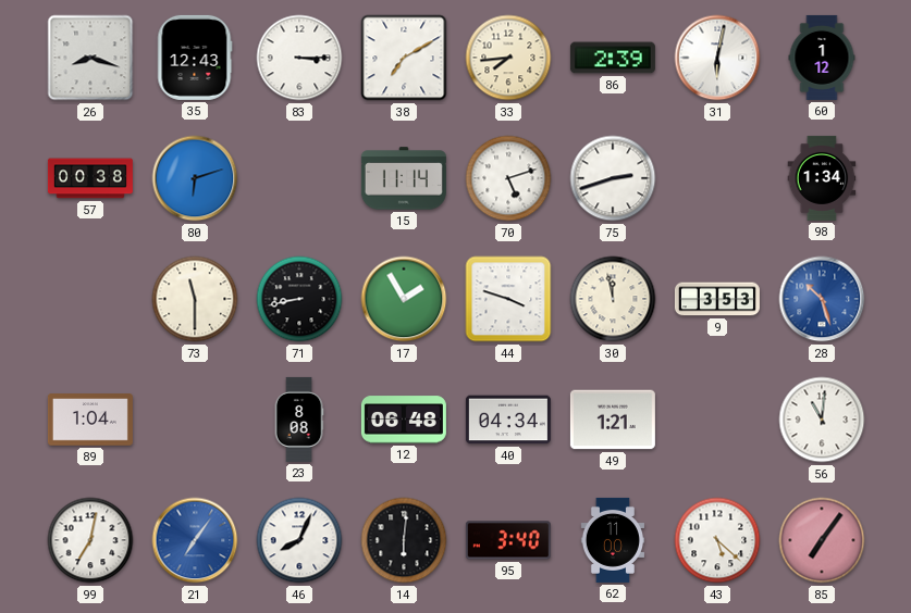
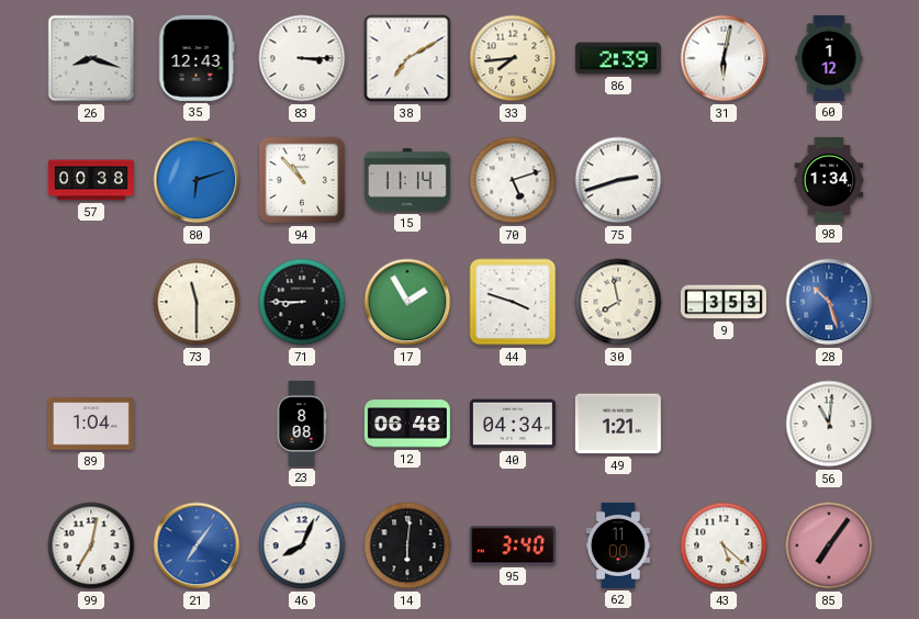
94: none -> 10:53 (302, 180)
71: 8:43 -> 8:45 (302, 302)
30: 11:58 -> 7:58 (618, 302)
